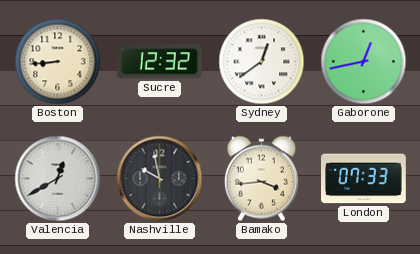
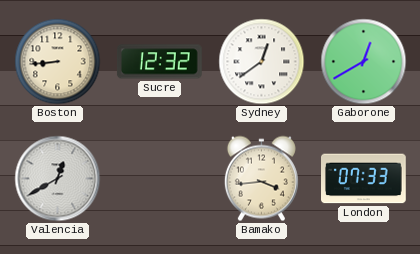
Gaborone: 12:43 -> 12:40 (364, 62)
Nashville: 9:58 -> none (160, 179)
